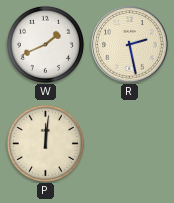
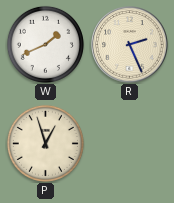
R: 2:28 -> 2:26 (130, 45)
P: 12:01 -> 12:57 (45, 143)
